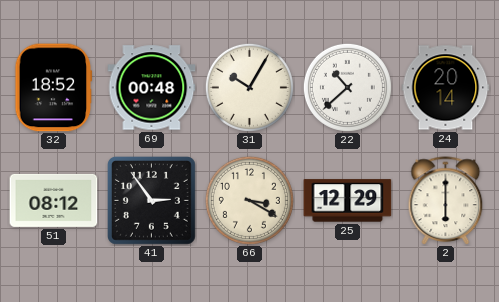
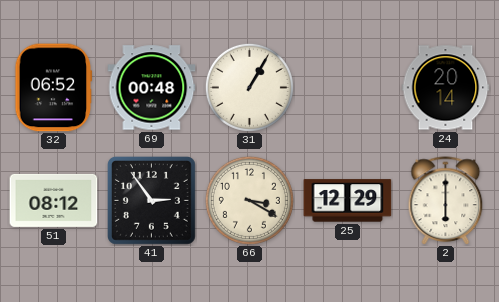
32: 18:52 -> 06:52 (54, 88)
31: 10:05 -> 1:05 (249, 87)
22: 10:38 -> none (347, 87)
